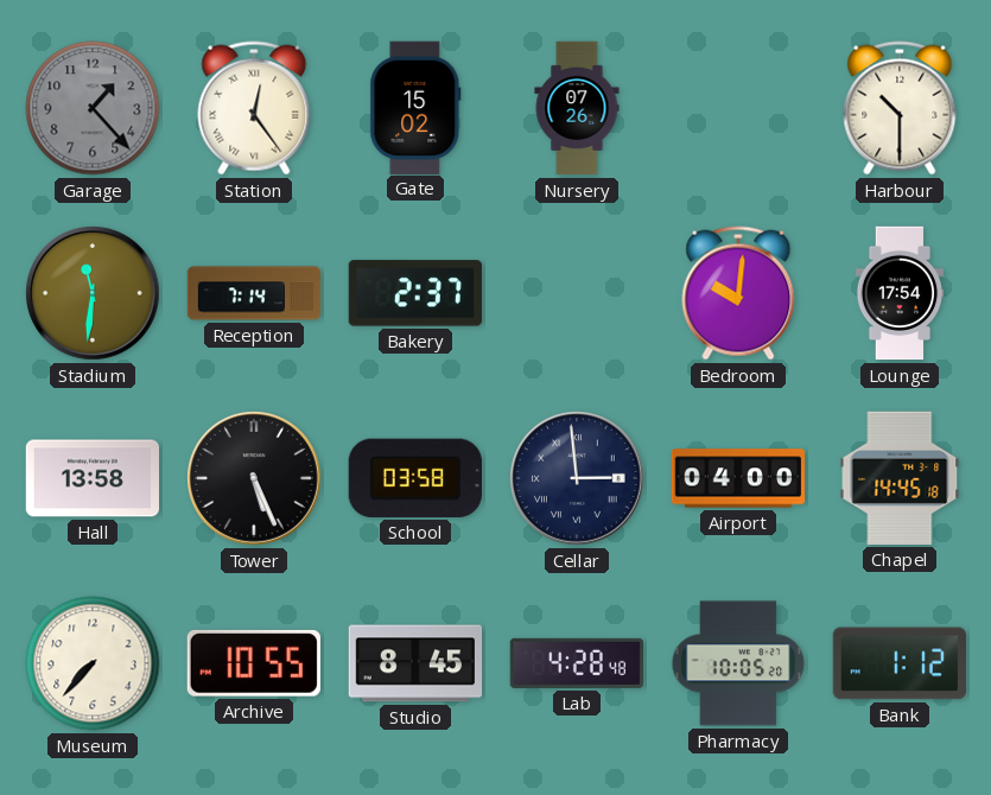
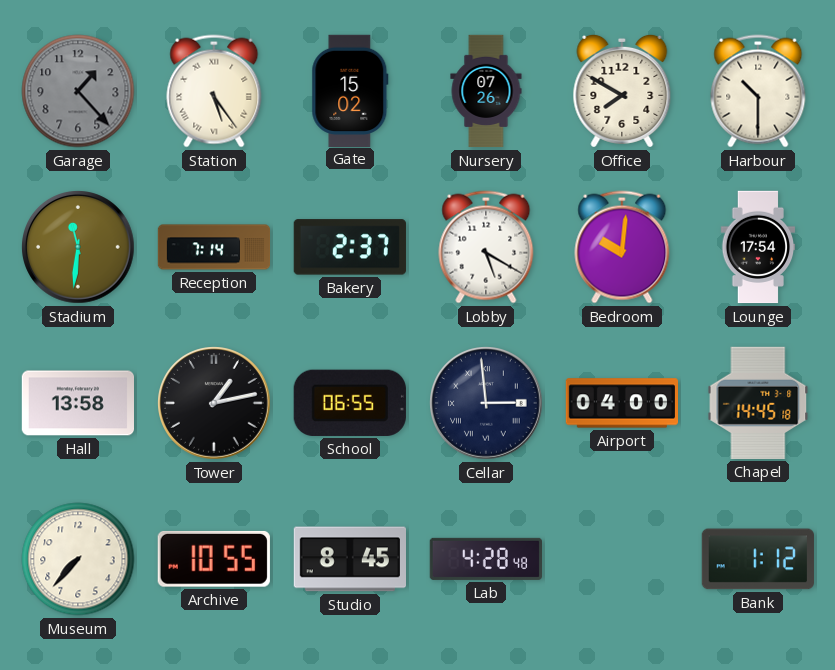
Station: 12:24 -> 5:24 (214, 91)
Office: none -> 7:50 (622, 91)
Lobby: none -> 5:20 (486, 247)
Tower: 5:26 -> 1:13 (215, 404)
School: 03:58 -> 06:55 (350, 403)
Pharmacy: 10:05 -> none (738, 663)
